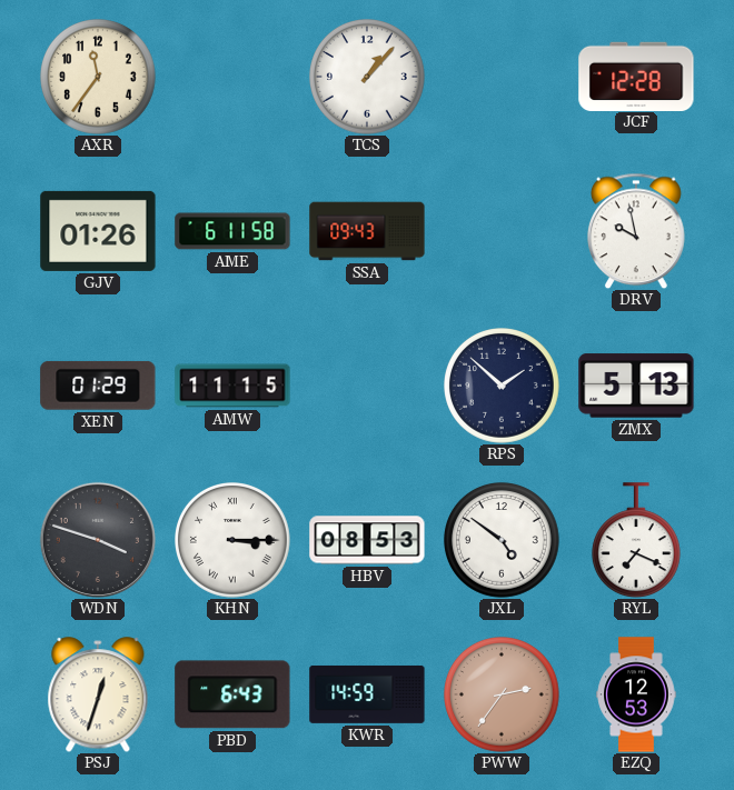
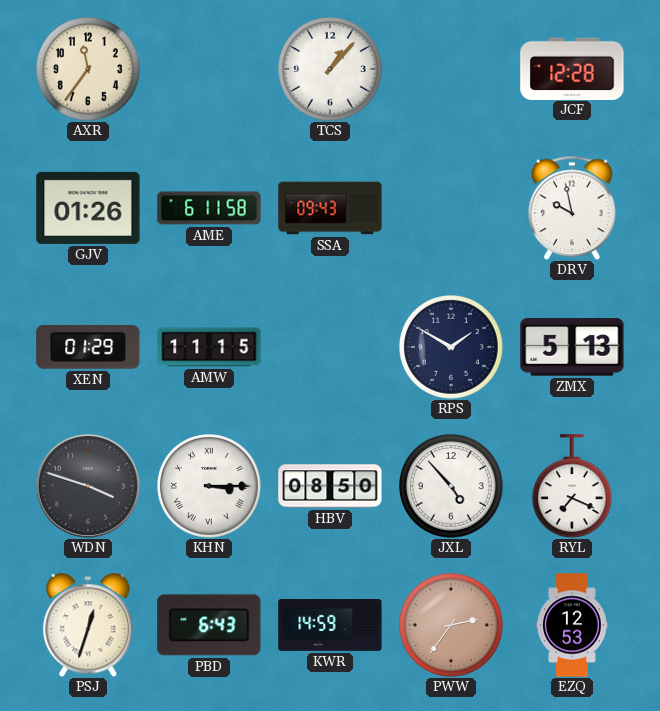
RPS: 1:52 -> 1:50 (452, 348)
HBV: 08:53 -> 08:50 (330, 486)
JXL: 4:51 -> 4:53 (452, 487)
